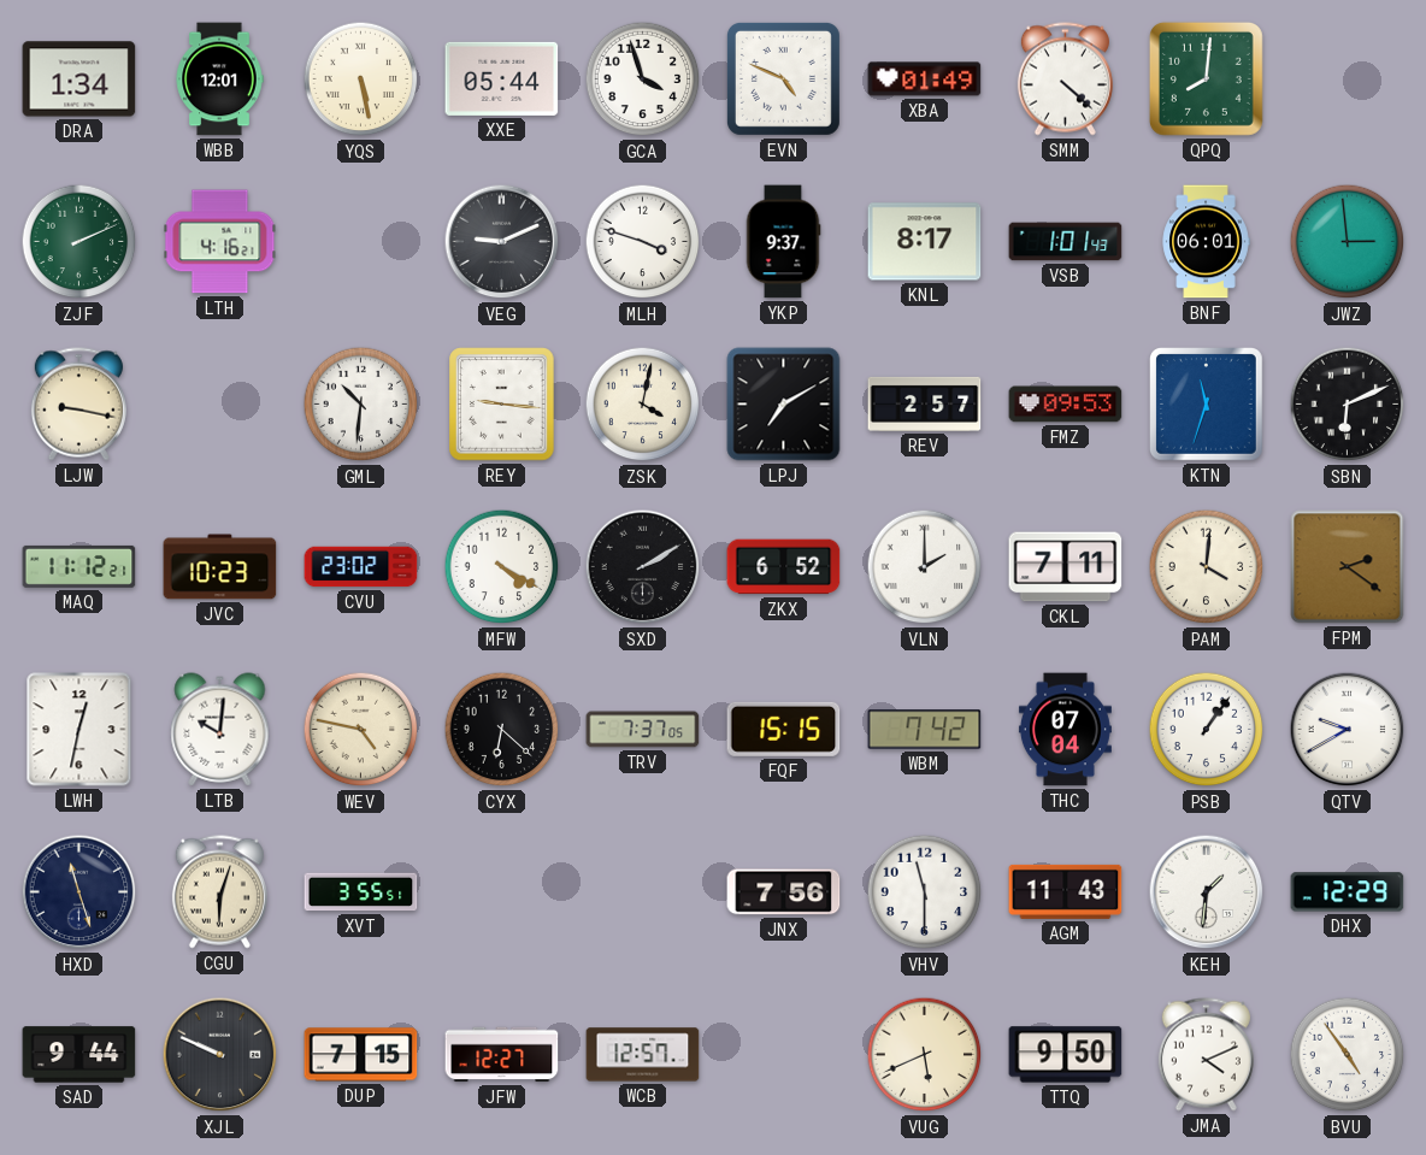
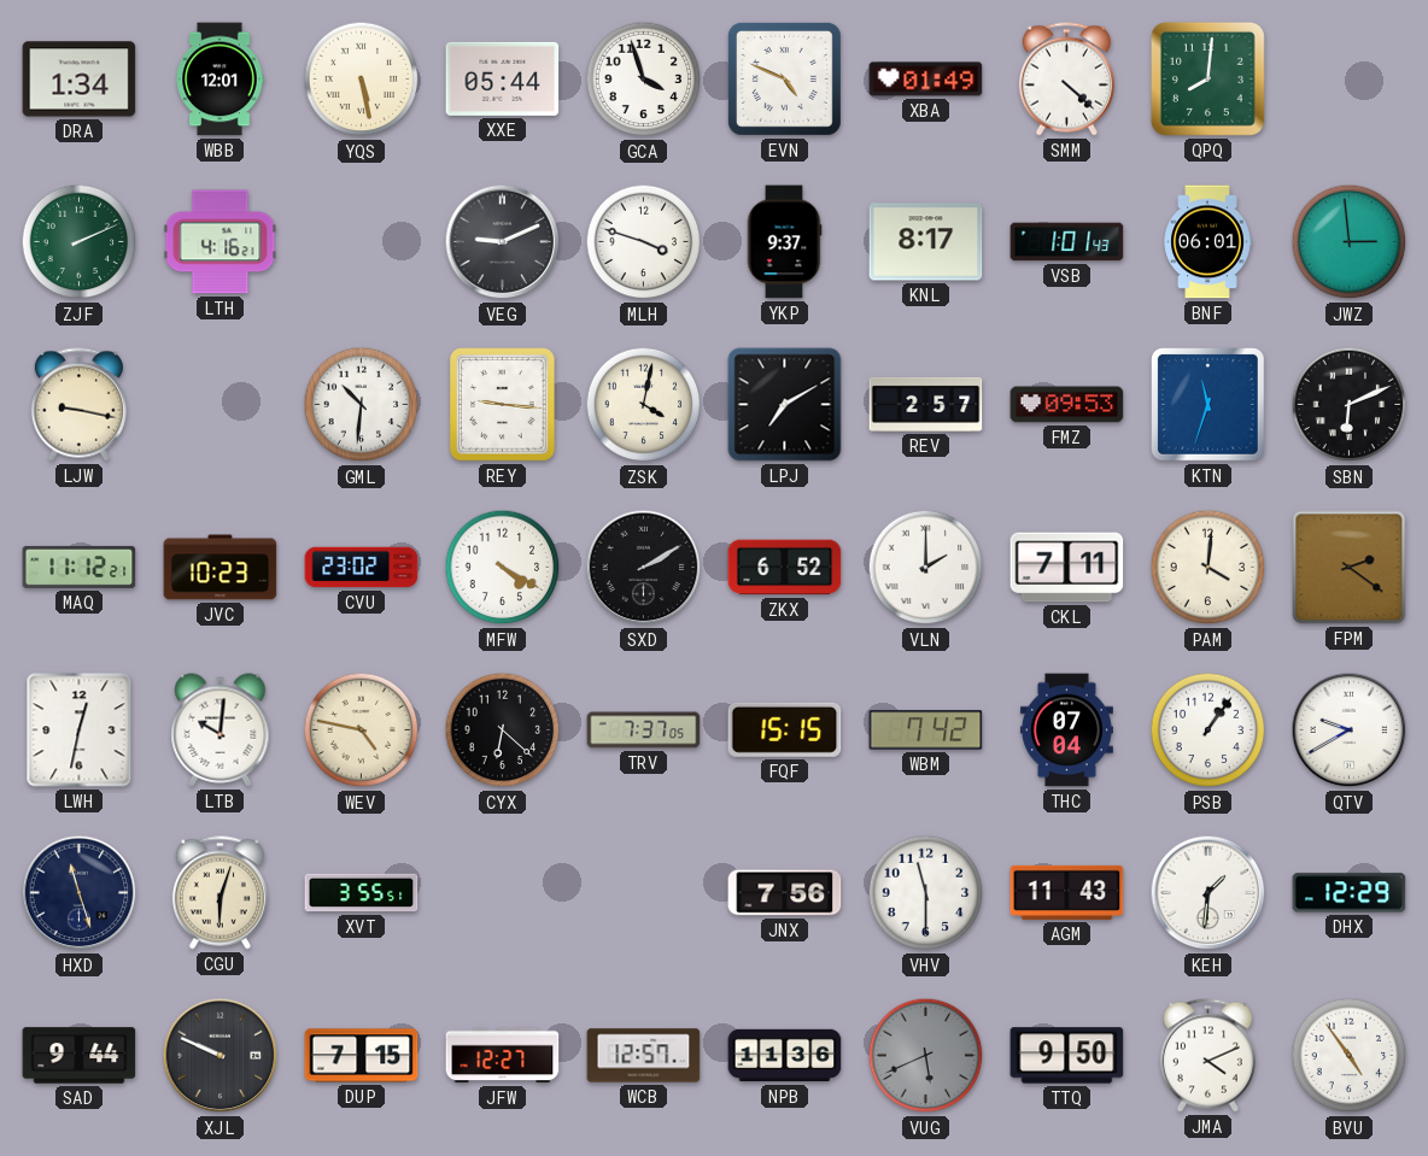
NPB: none -> 11:36 (785, 1056)
VUG dial: cream -> grey (926, 1056)
